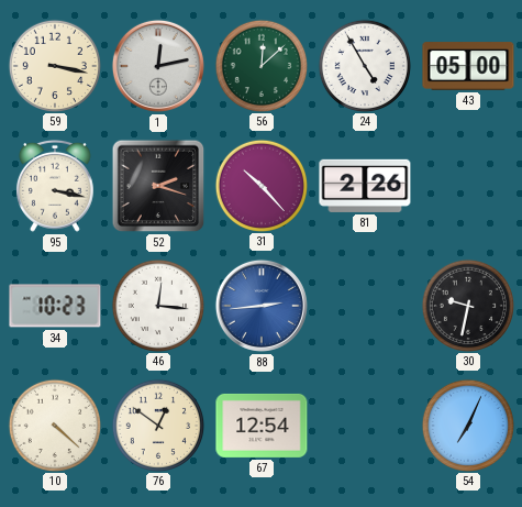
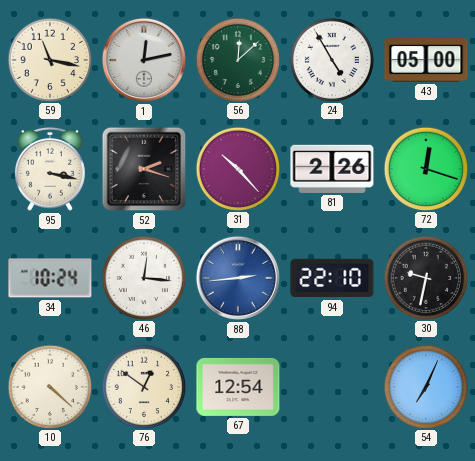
59: 3:17 -> 11:17 (49, 59)
72: none -> 12:18 (425, 168)
34: 10:23 -> 10:24 (50, 278)
94: none -> 22:10 (332, 278)
